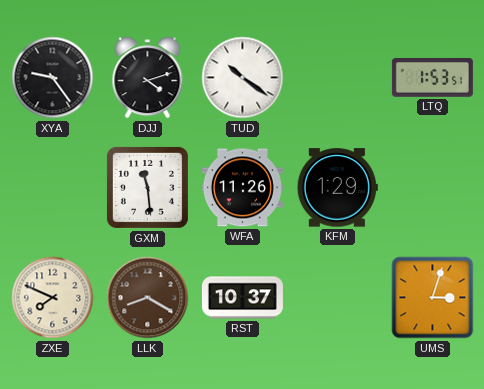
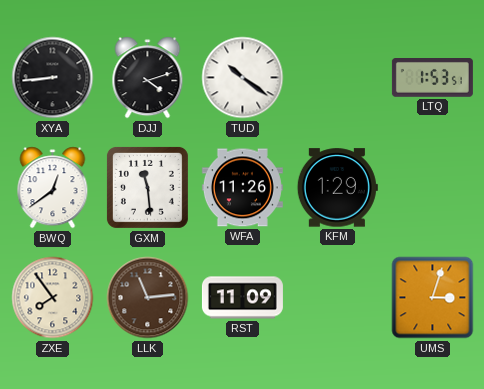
XYA: 9:24 -> 8:44 (53, 78)
BWQ: none -> 12:39 (53, 188)
ZXE: 7:49 -> 7:54 (53, 298)
LLK: 8:20 -> 11:14 (148, 298)
RST: 10:37 -> 11:09 (242, 298)
